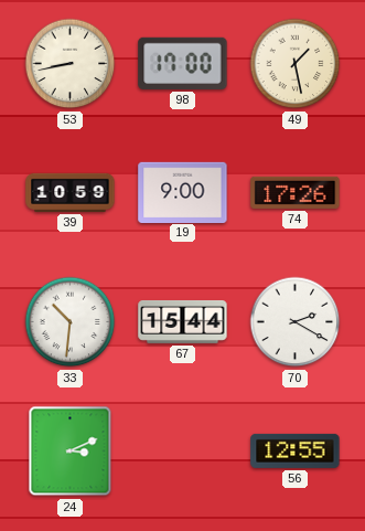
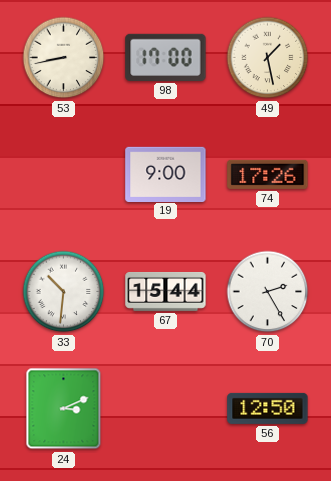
39: 10:59 -> none (71, 192)
70: 2:20 -> 2:25 (268, 292)
56: 12:55 -> 12:50 (268, 408)
